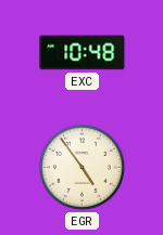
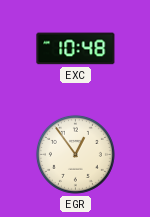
EGR: 4:54 -> 12:54 (75, 154)
